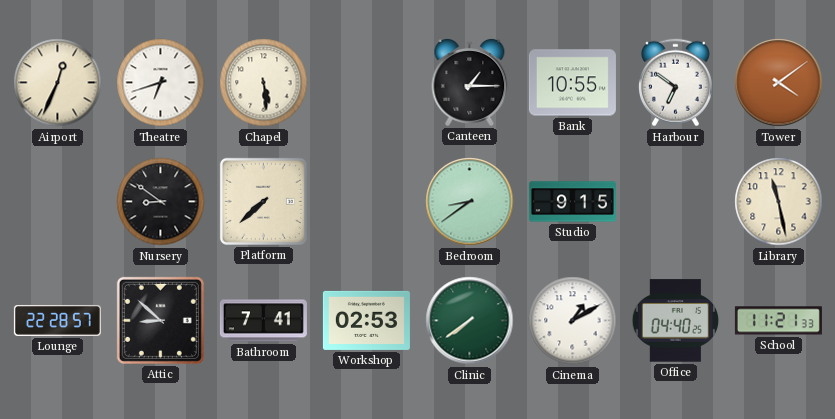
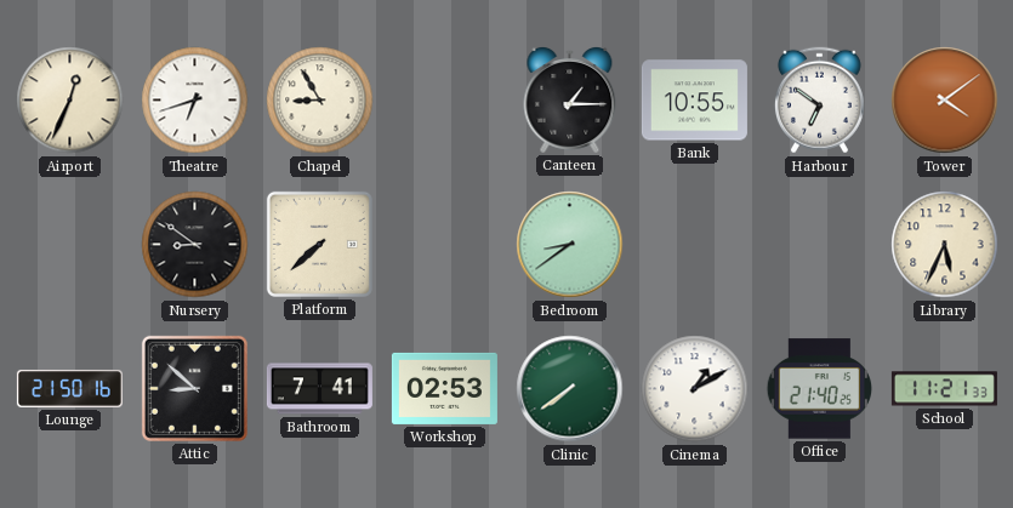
Chapel: 5:29 -> 8:55 (320, 101)
Studio: 9:15 -> none (572, 202)
Library: 11:28 -> 5:34 (945, 245)
Lounge: 22:28 -> 21:50 (69, 388)
Office: 04:40 -> 21:40 (819, 389)
